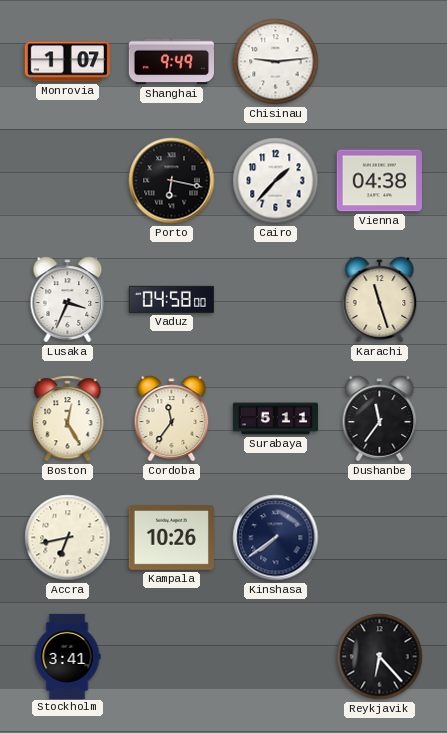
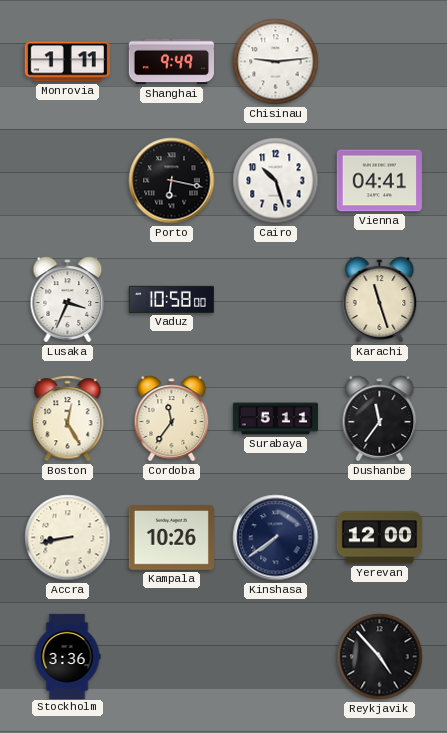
Monrovia: 1:07 -> 1:11 (67, 62)
Cairo: 1:37 -> 10:27 (276, 181)
Vienna: 04:38 -> 04:41 (379, 181)
Vaduz: 04:58 -> 10:58 (171, 299)
Accra: 6:43 -> 8:43 (68, 538)
Yerevan: none -> 12:00 (379, 538)
Stockholm: 3:41 -> 3:36 (67, 656)
Reykjavik: 6:23 -> 4:53 (380, 657)
